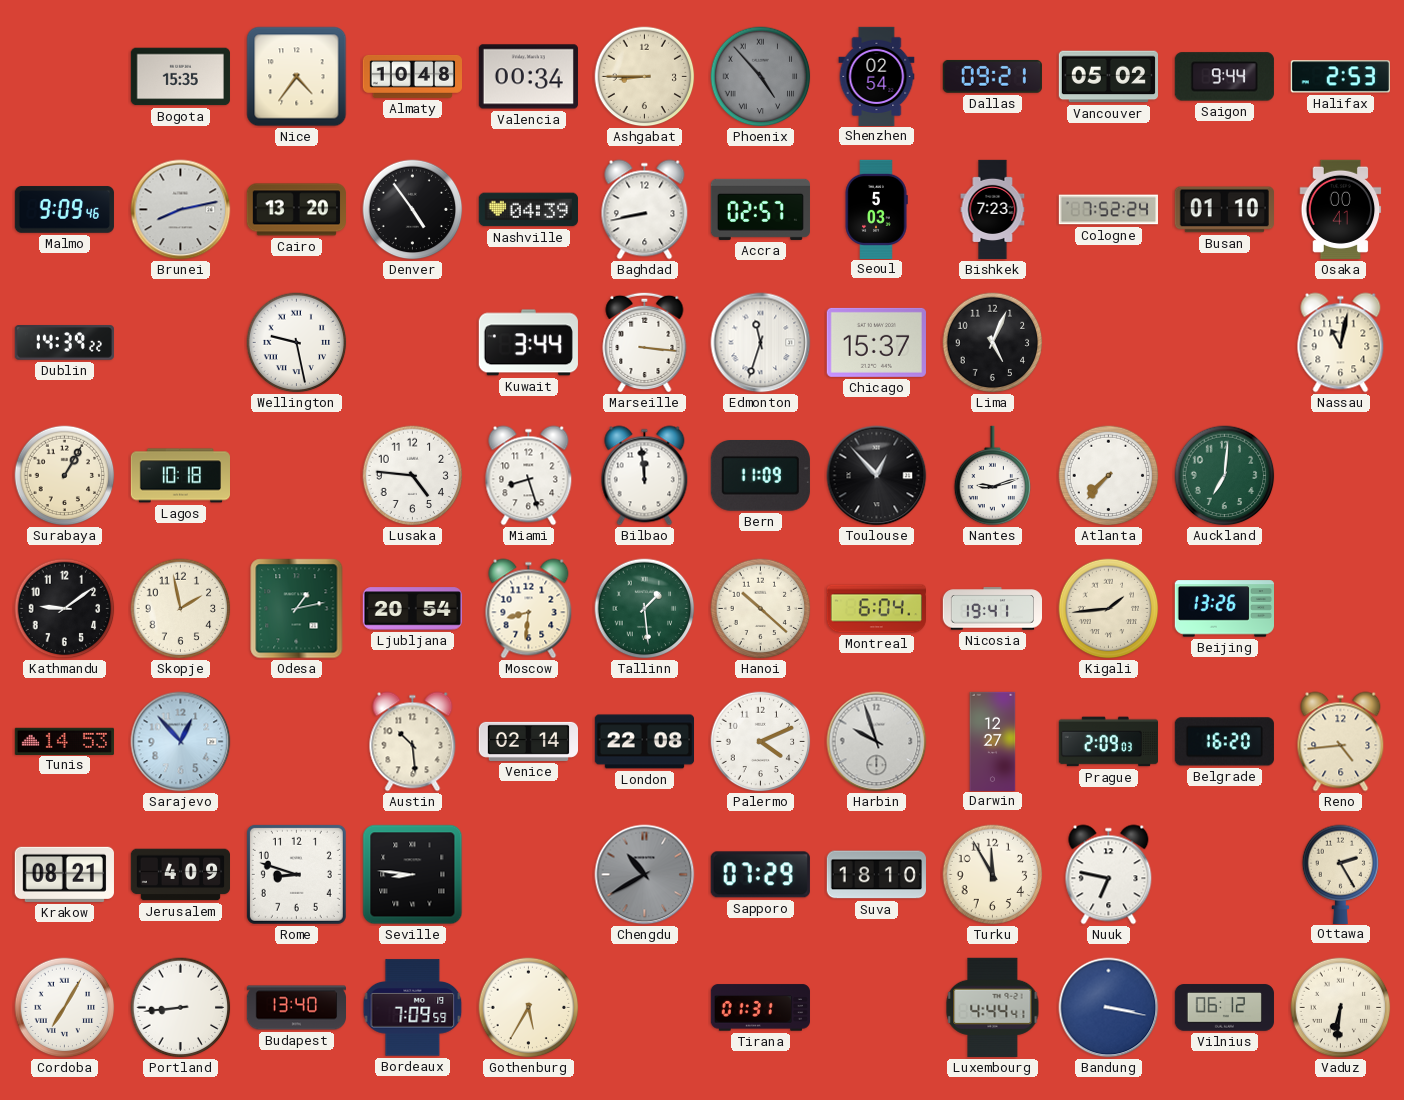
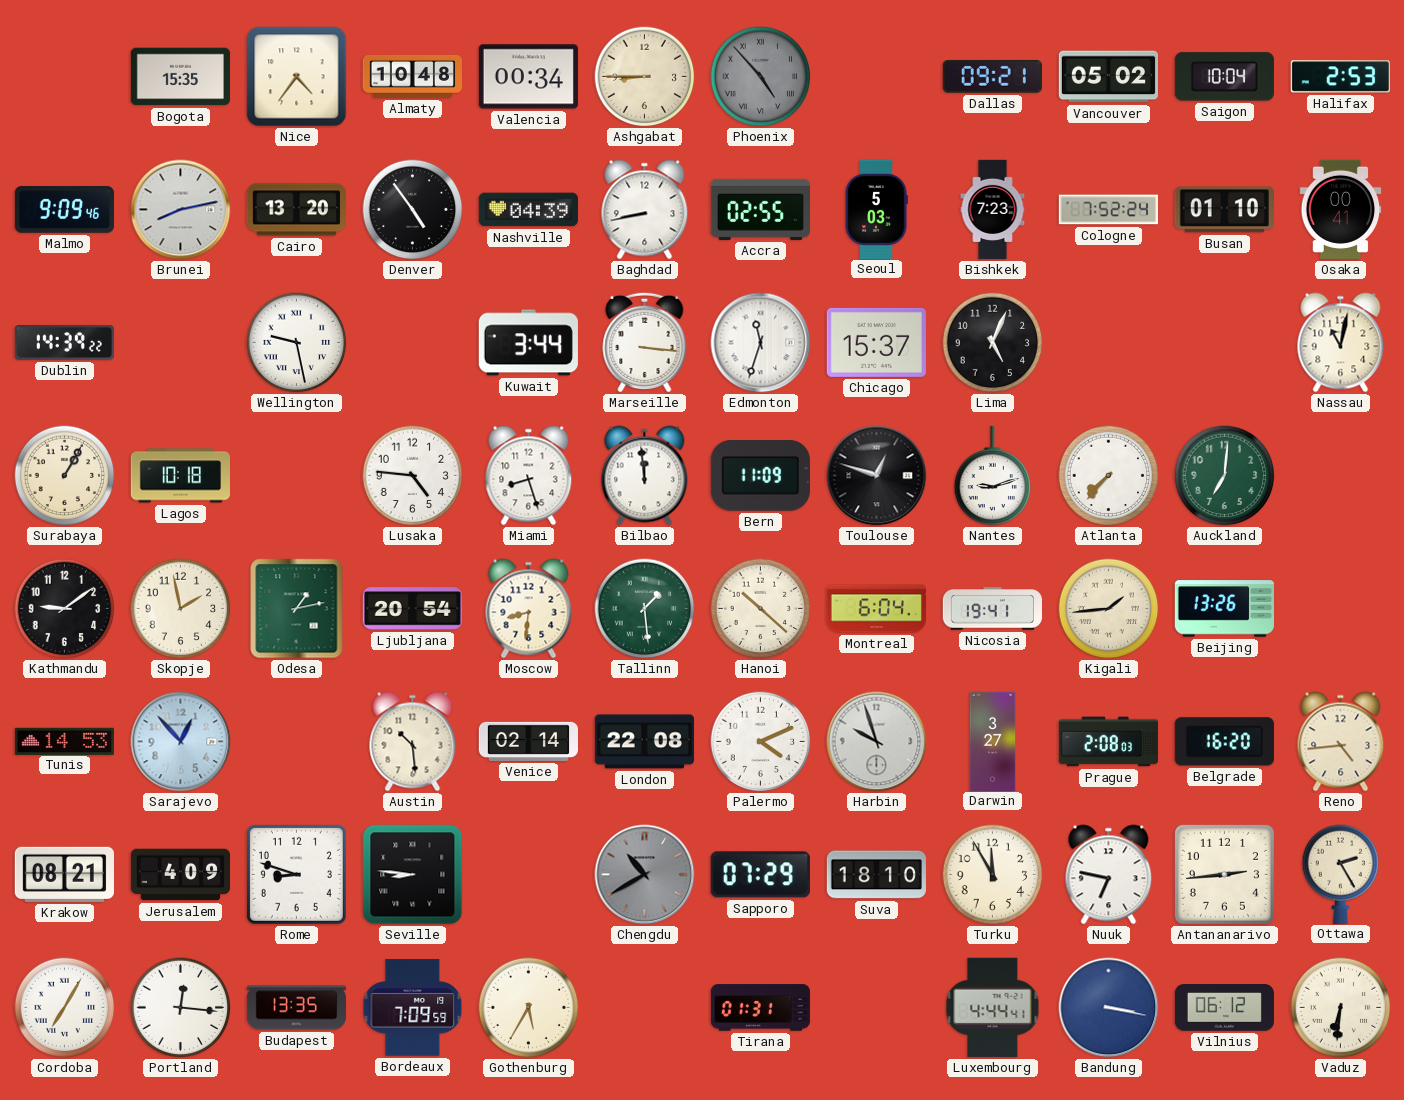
Shenzhen: 02:54 -> none (877, 76)
Saigon: 9:44 -> 10:04 (1224, 77)
Accra: 02:57 -> 02:55 (760, 209)
Toulouse: 12:53 -> 12:48 (877, 476)
Darwin: 12:27 -> 3:27 (993, 741)
Prague: 2:09 -> 2:08 (1108, 742)
Antananarivo: none -> 2:44 (1224, 874)
Portland: 8:44 -> 12:16 (181, 1008)
Budapest: 13:40 -> 13:35 (297, 1008)
